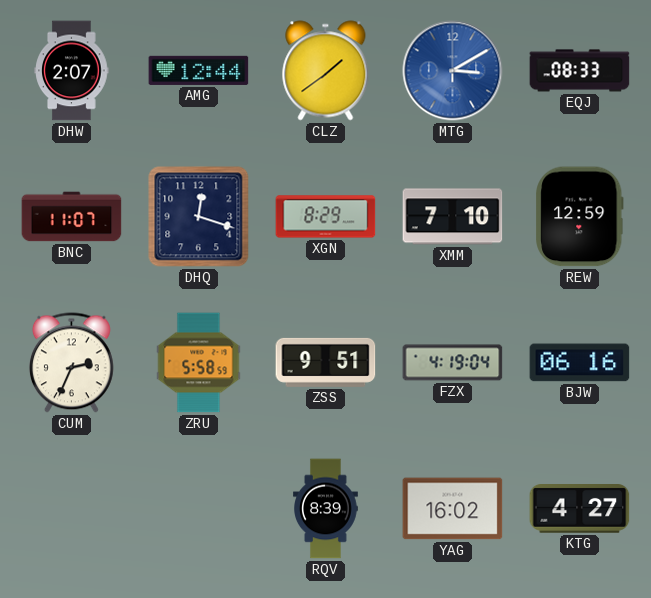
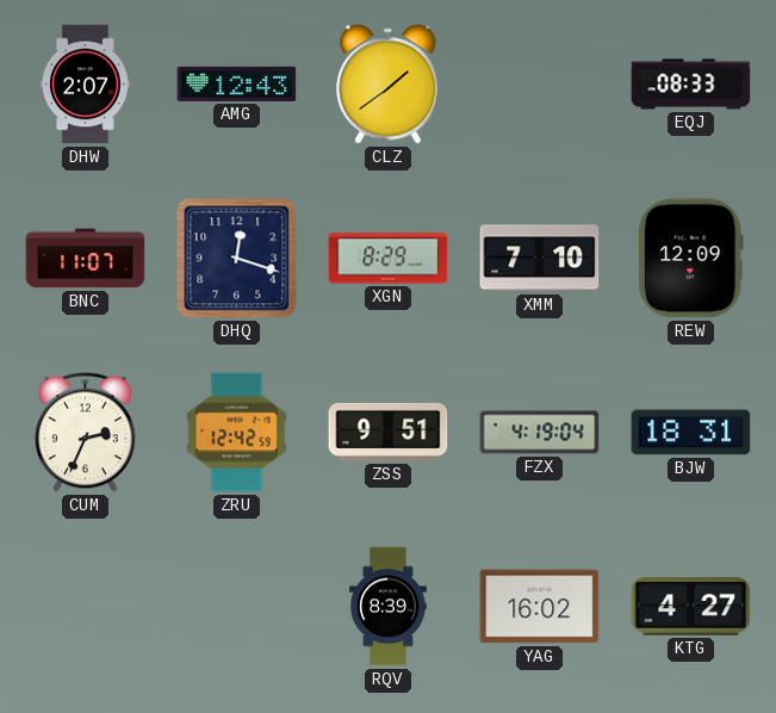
AMG: 12:44 -> 12:43 (237, 83)
MTG: 3:10 -> none (453, 71)
REW: 12:59 -> 12:09 (691, 259)
ZRU: 5:58 -> 12:42 (237, 433)
BJW: 06:16 -> 18:31 (691, 433)
